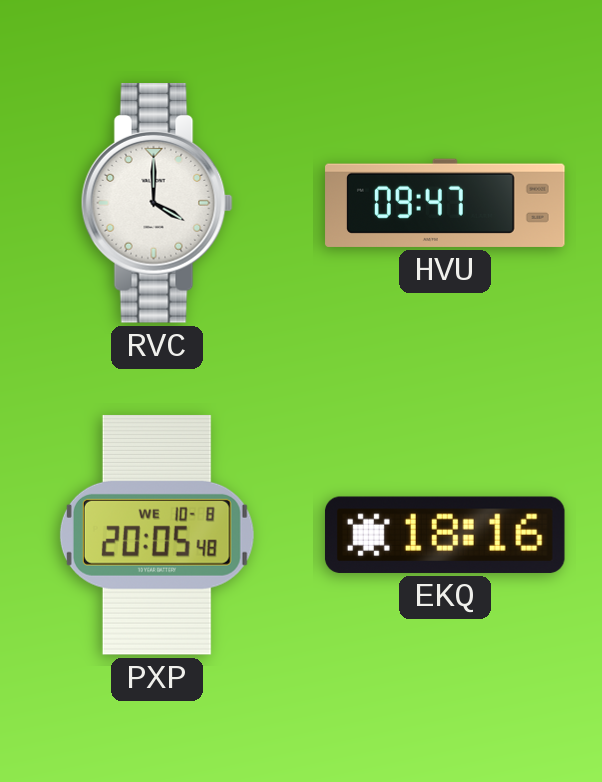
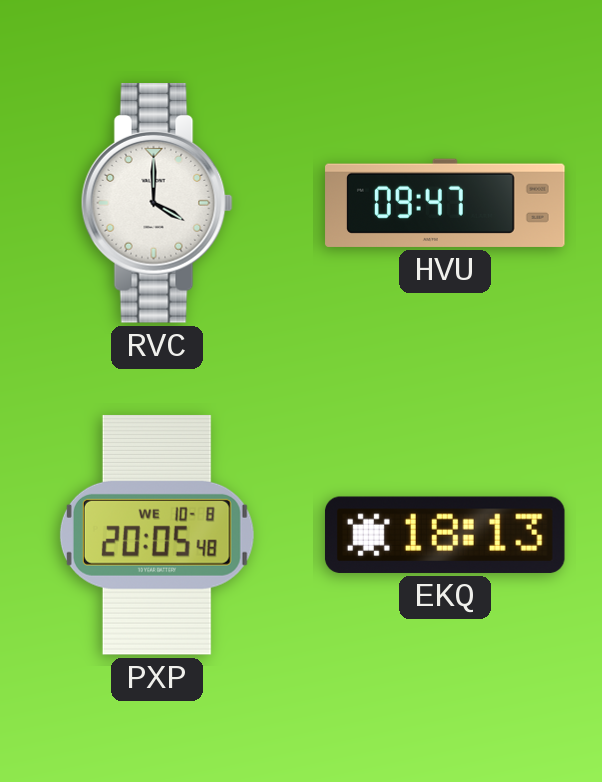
EKQ: 18:16 -> 18:13 (445, 535)
